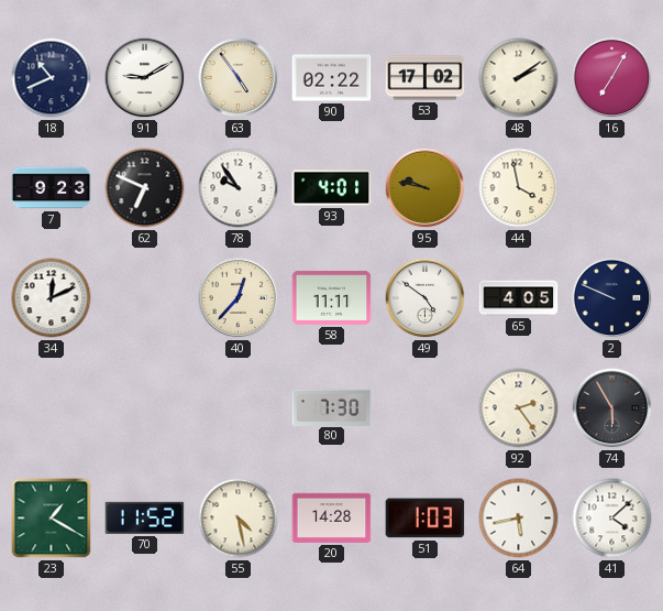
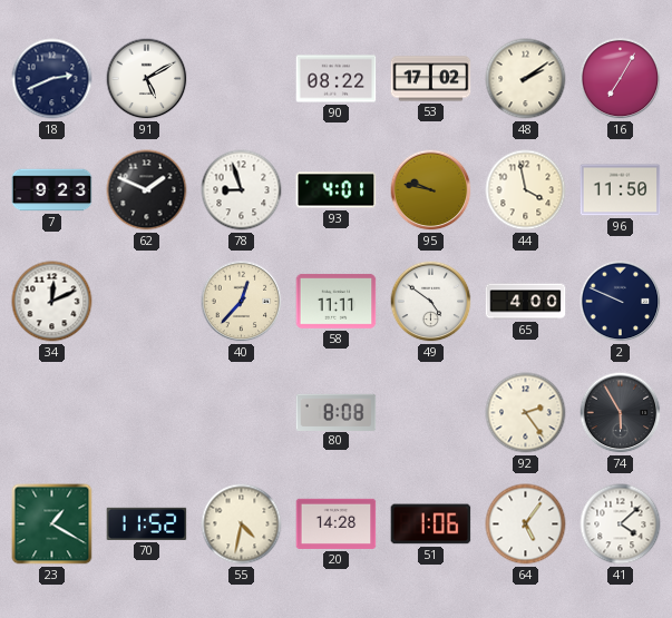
18: 10:41 -> 2:41 (52, 79)
91: 9:10 -> 5:10 (147, 79)
63: 4:54 -> none (239, 78)
90: 02:22 -> 08:22 (337, 79)
62: 6:49 -> 1:49 (147, 190)
78: 9:54 -> 8:57 (242, 190)
96: none -> 11:50 (621, 190)
65: 4:05 -> 4:00 (526, 302)
80: 7:30 -> 8:08 (337, 412)
55: 4:28 -> 4:32 (242, 524)
51: 1:03 -> 1:06 (431, 524)
64: 5:43 -> 5:06 (526, 524)
